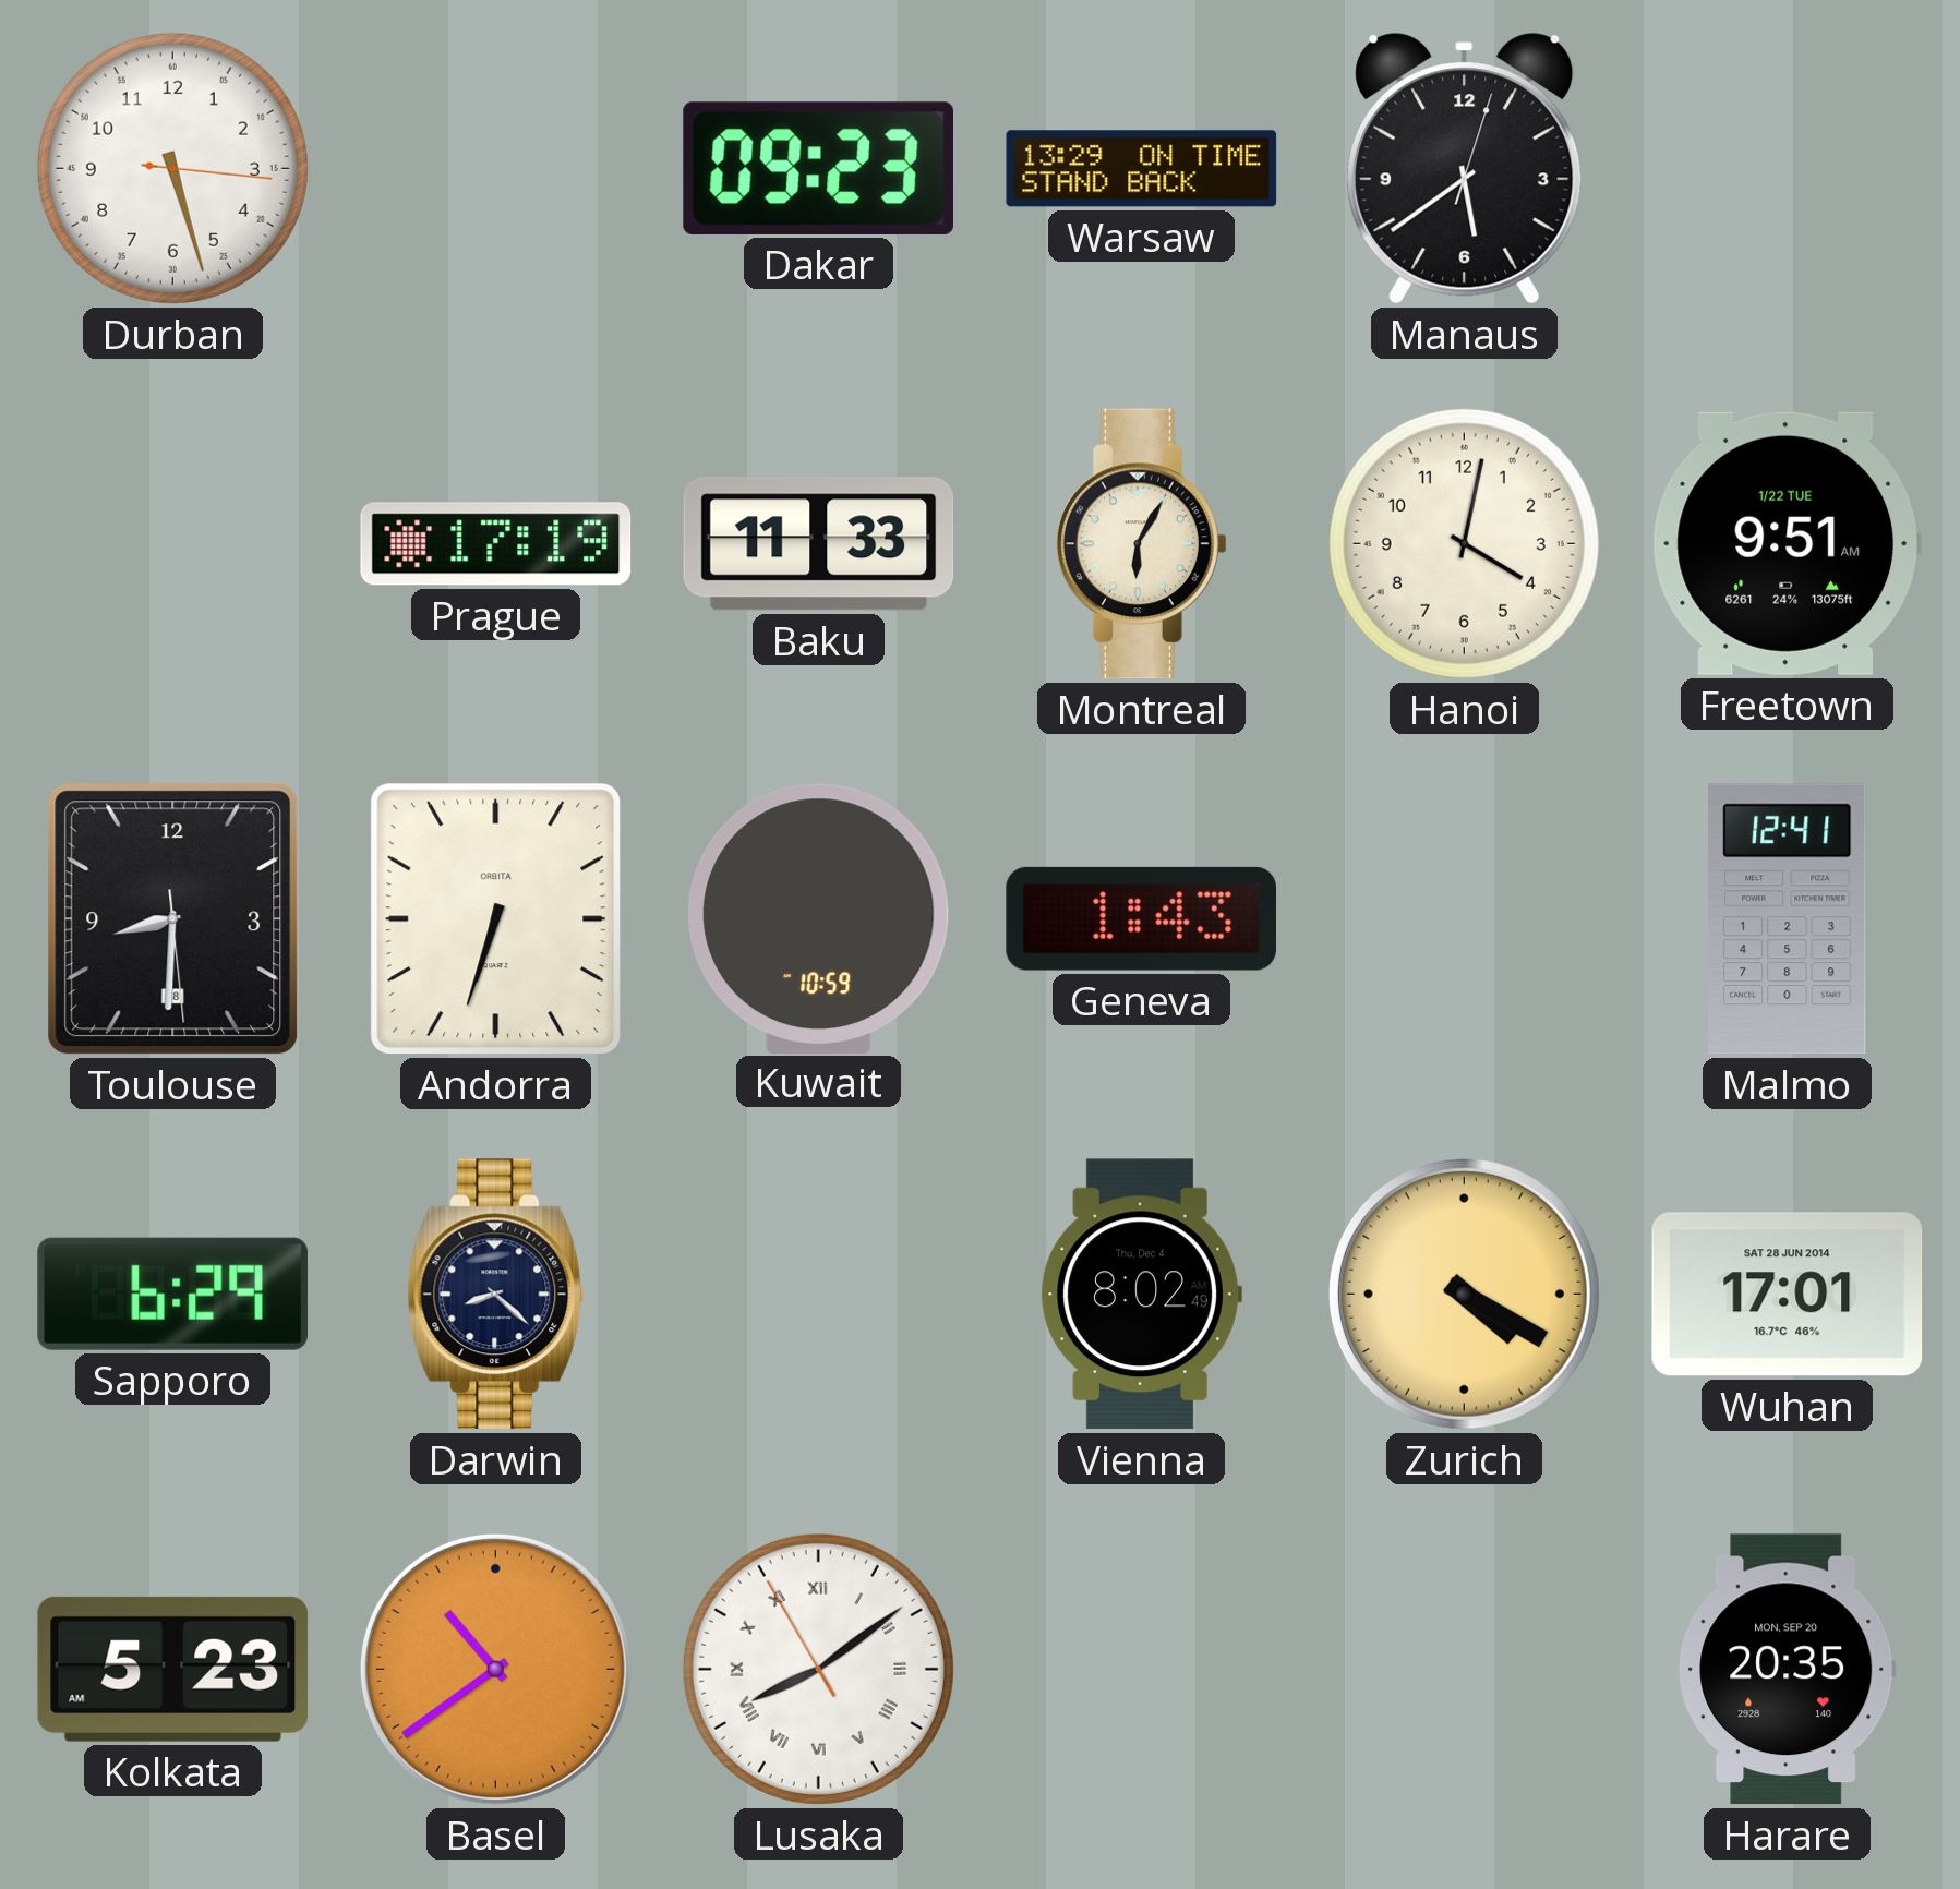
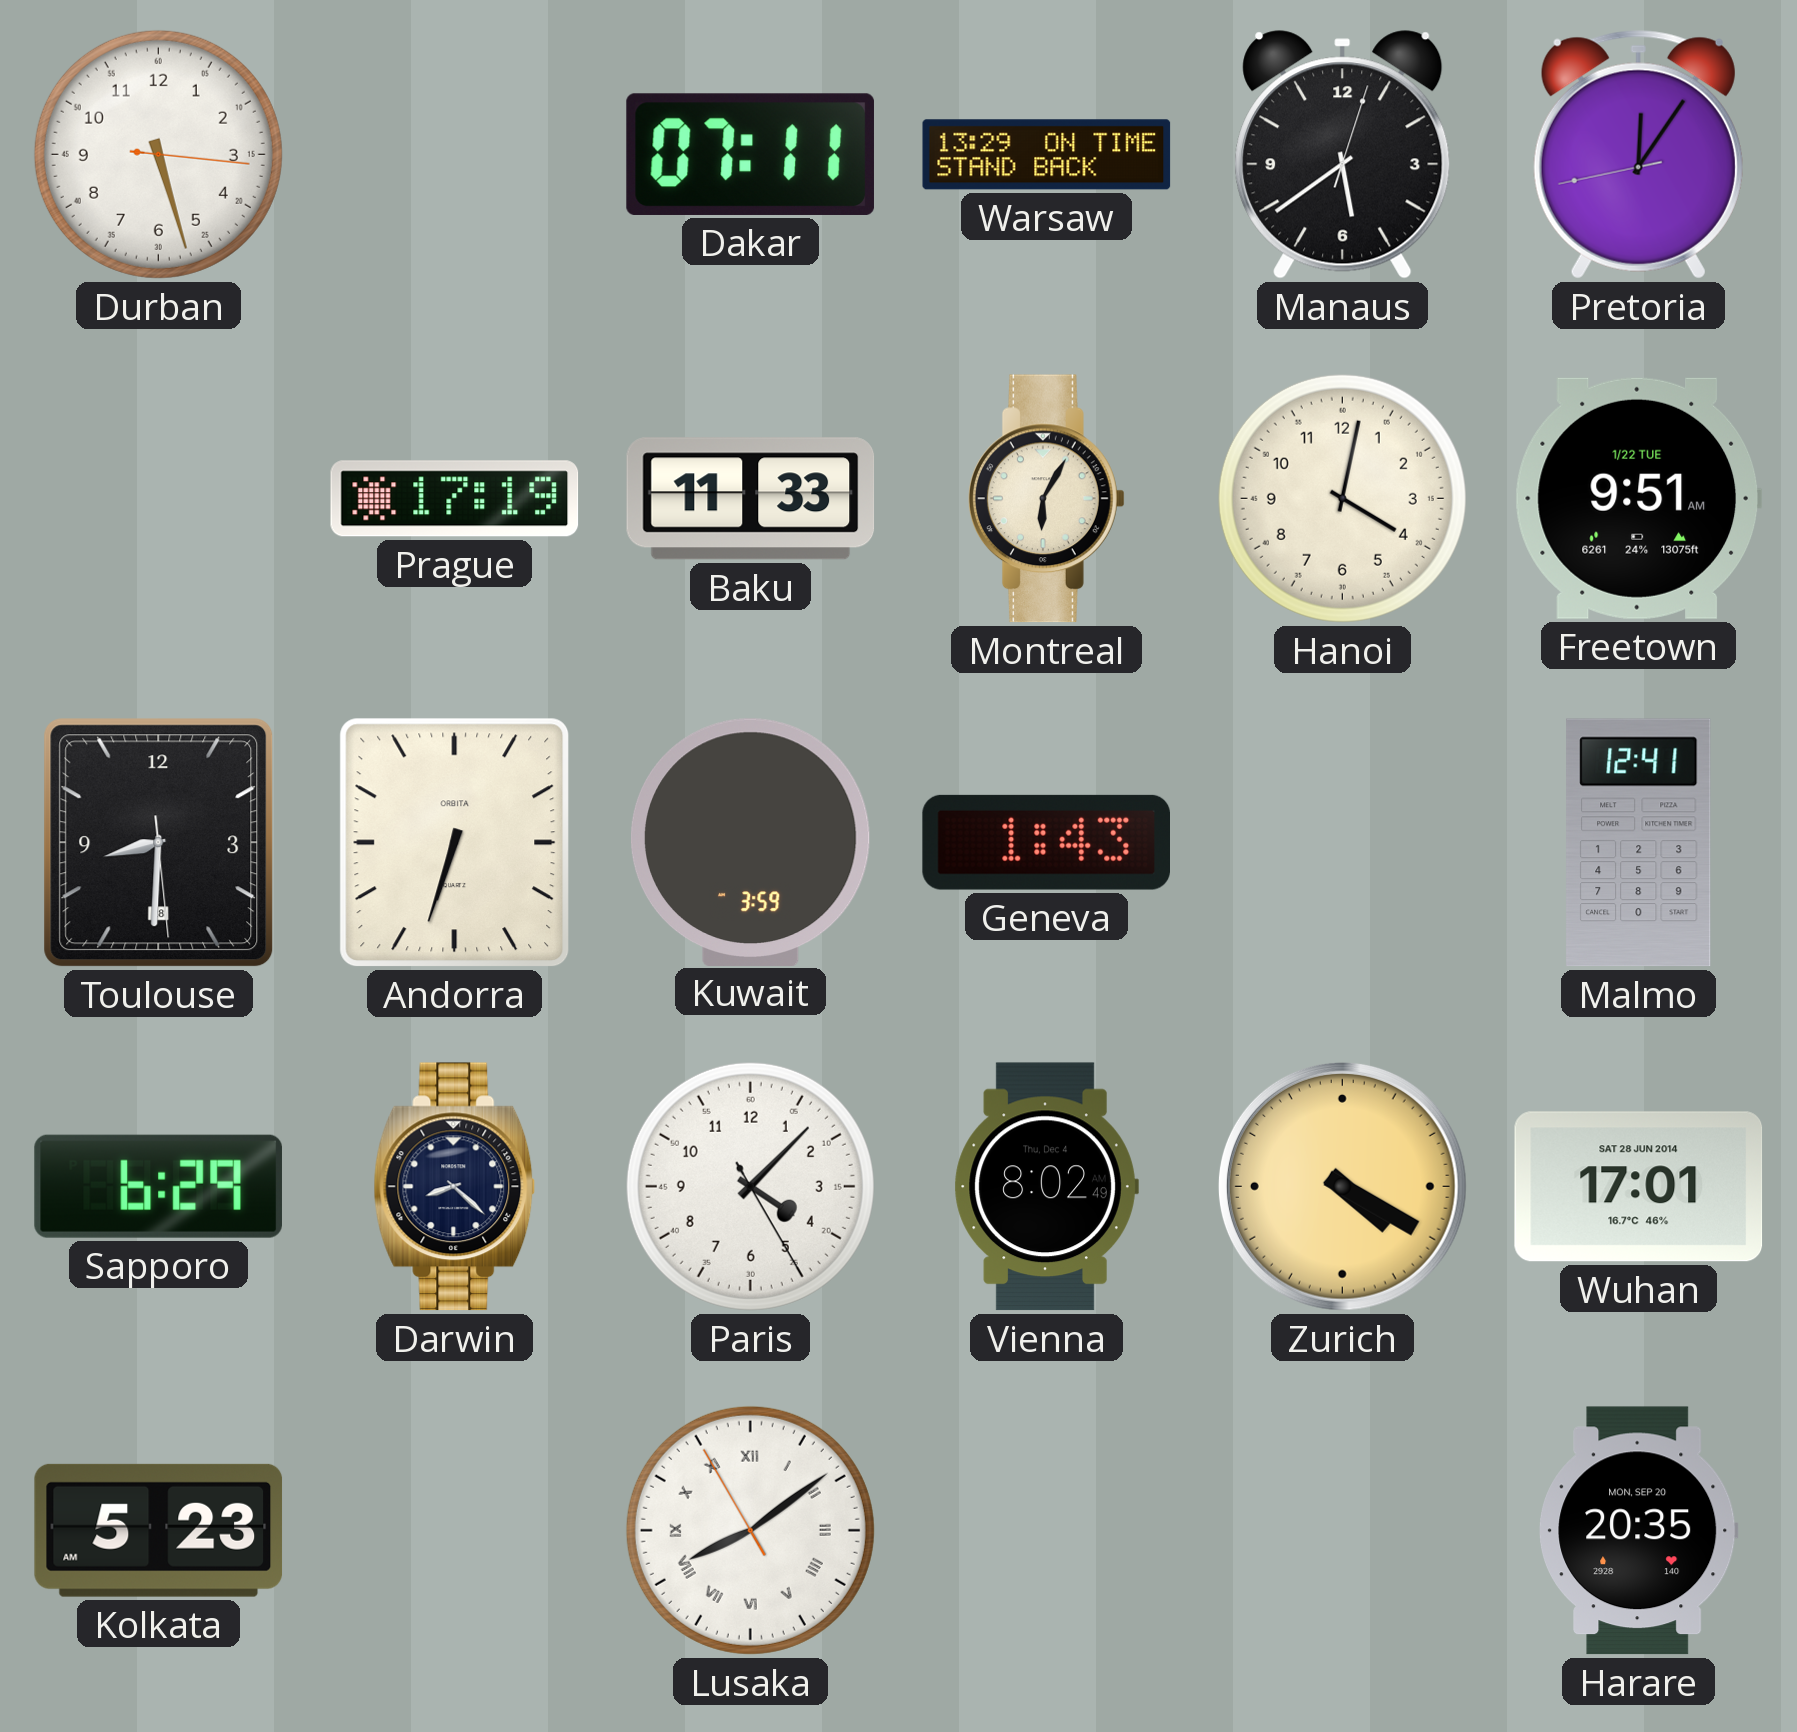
Dakar: 09:23 -> 07:11 (750, 154)
Pretoria: none -> 12:05 (1638, 154)
Kuwait: 10:59 -> 3:59 (750, 842)
Paris: none -> 4:07 (750, 1186)
Basel: 10:39 -> none (495, 1669)
